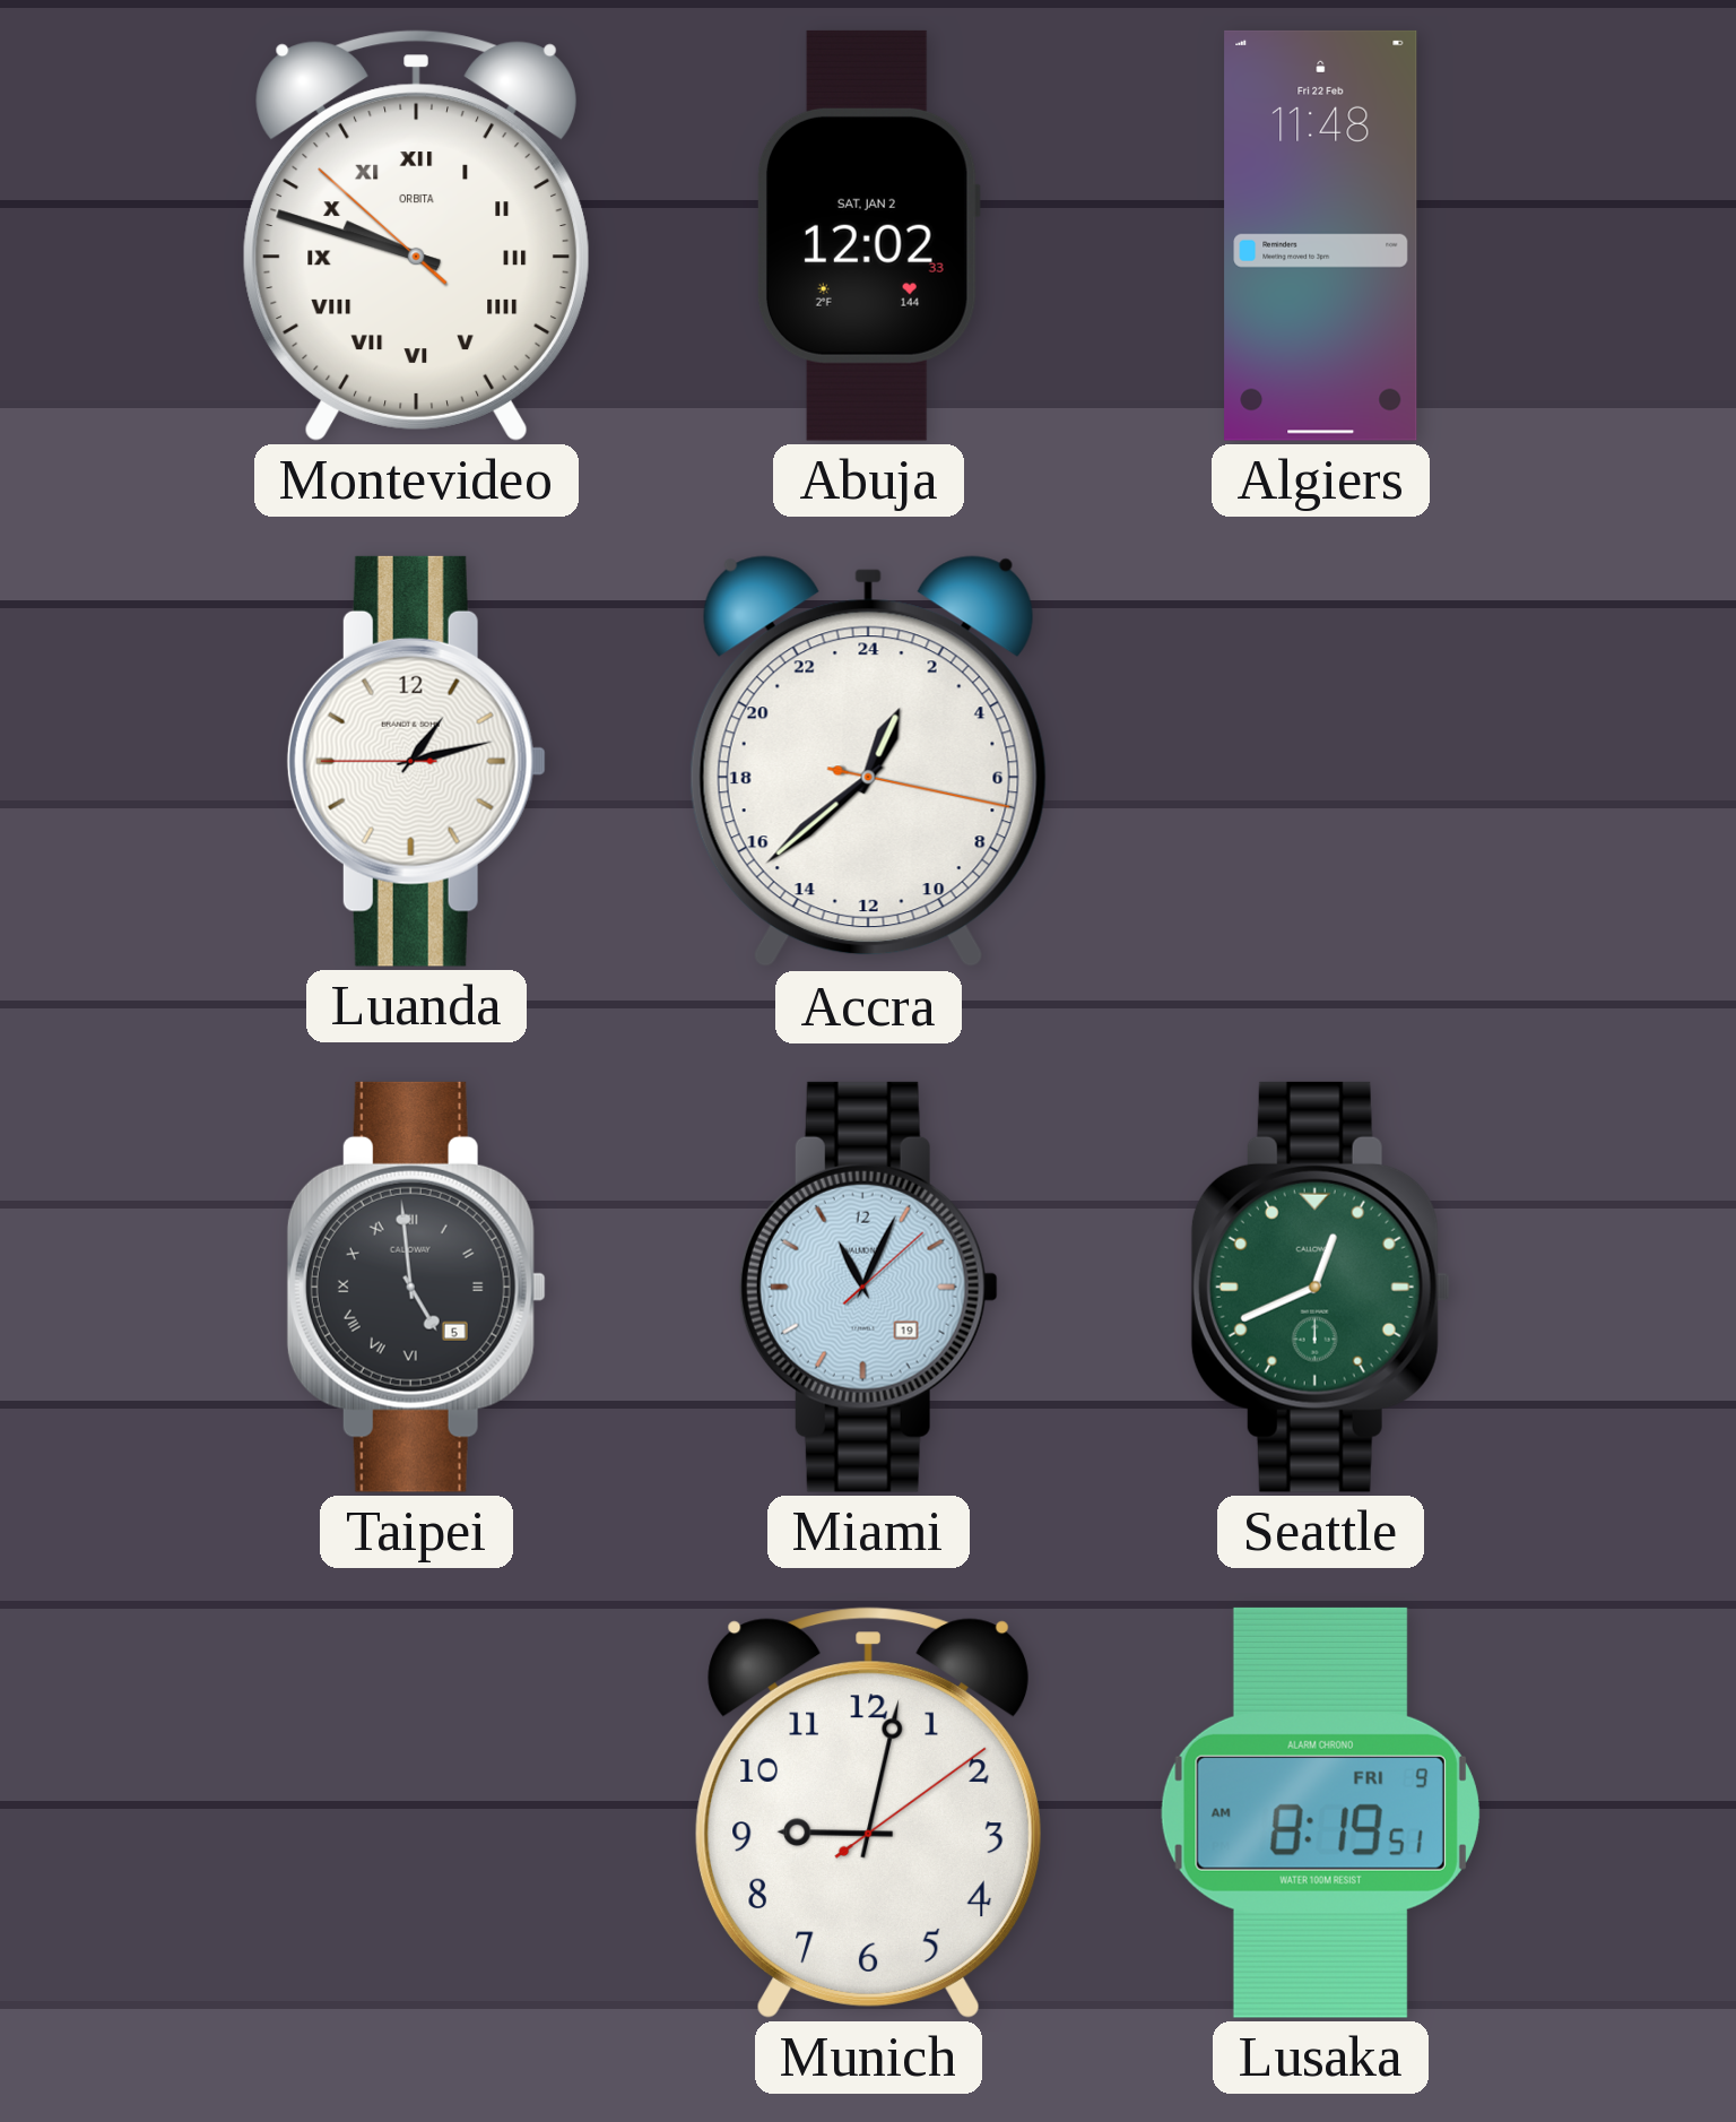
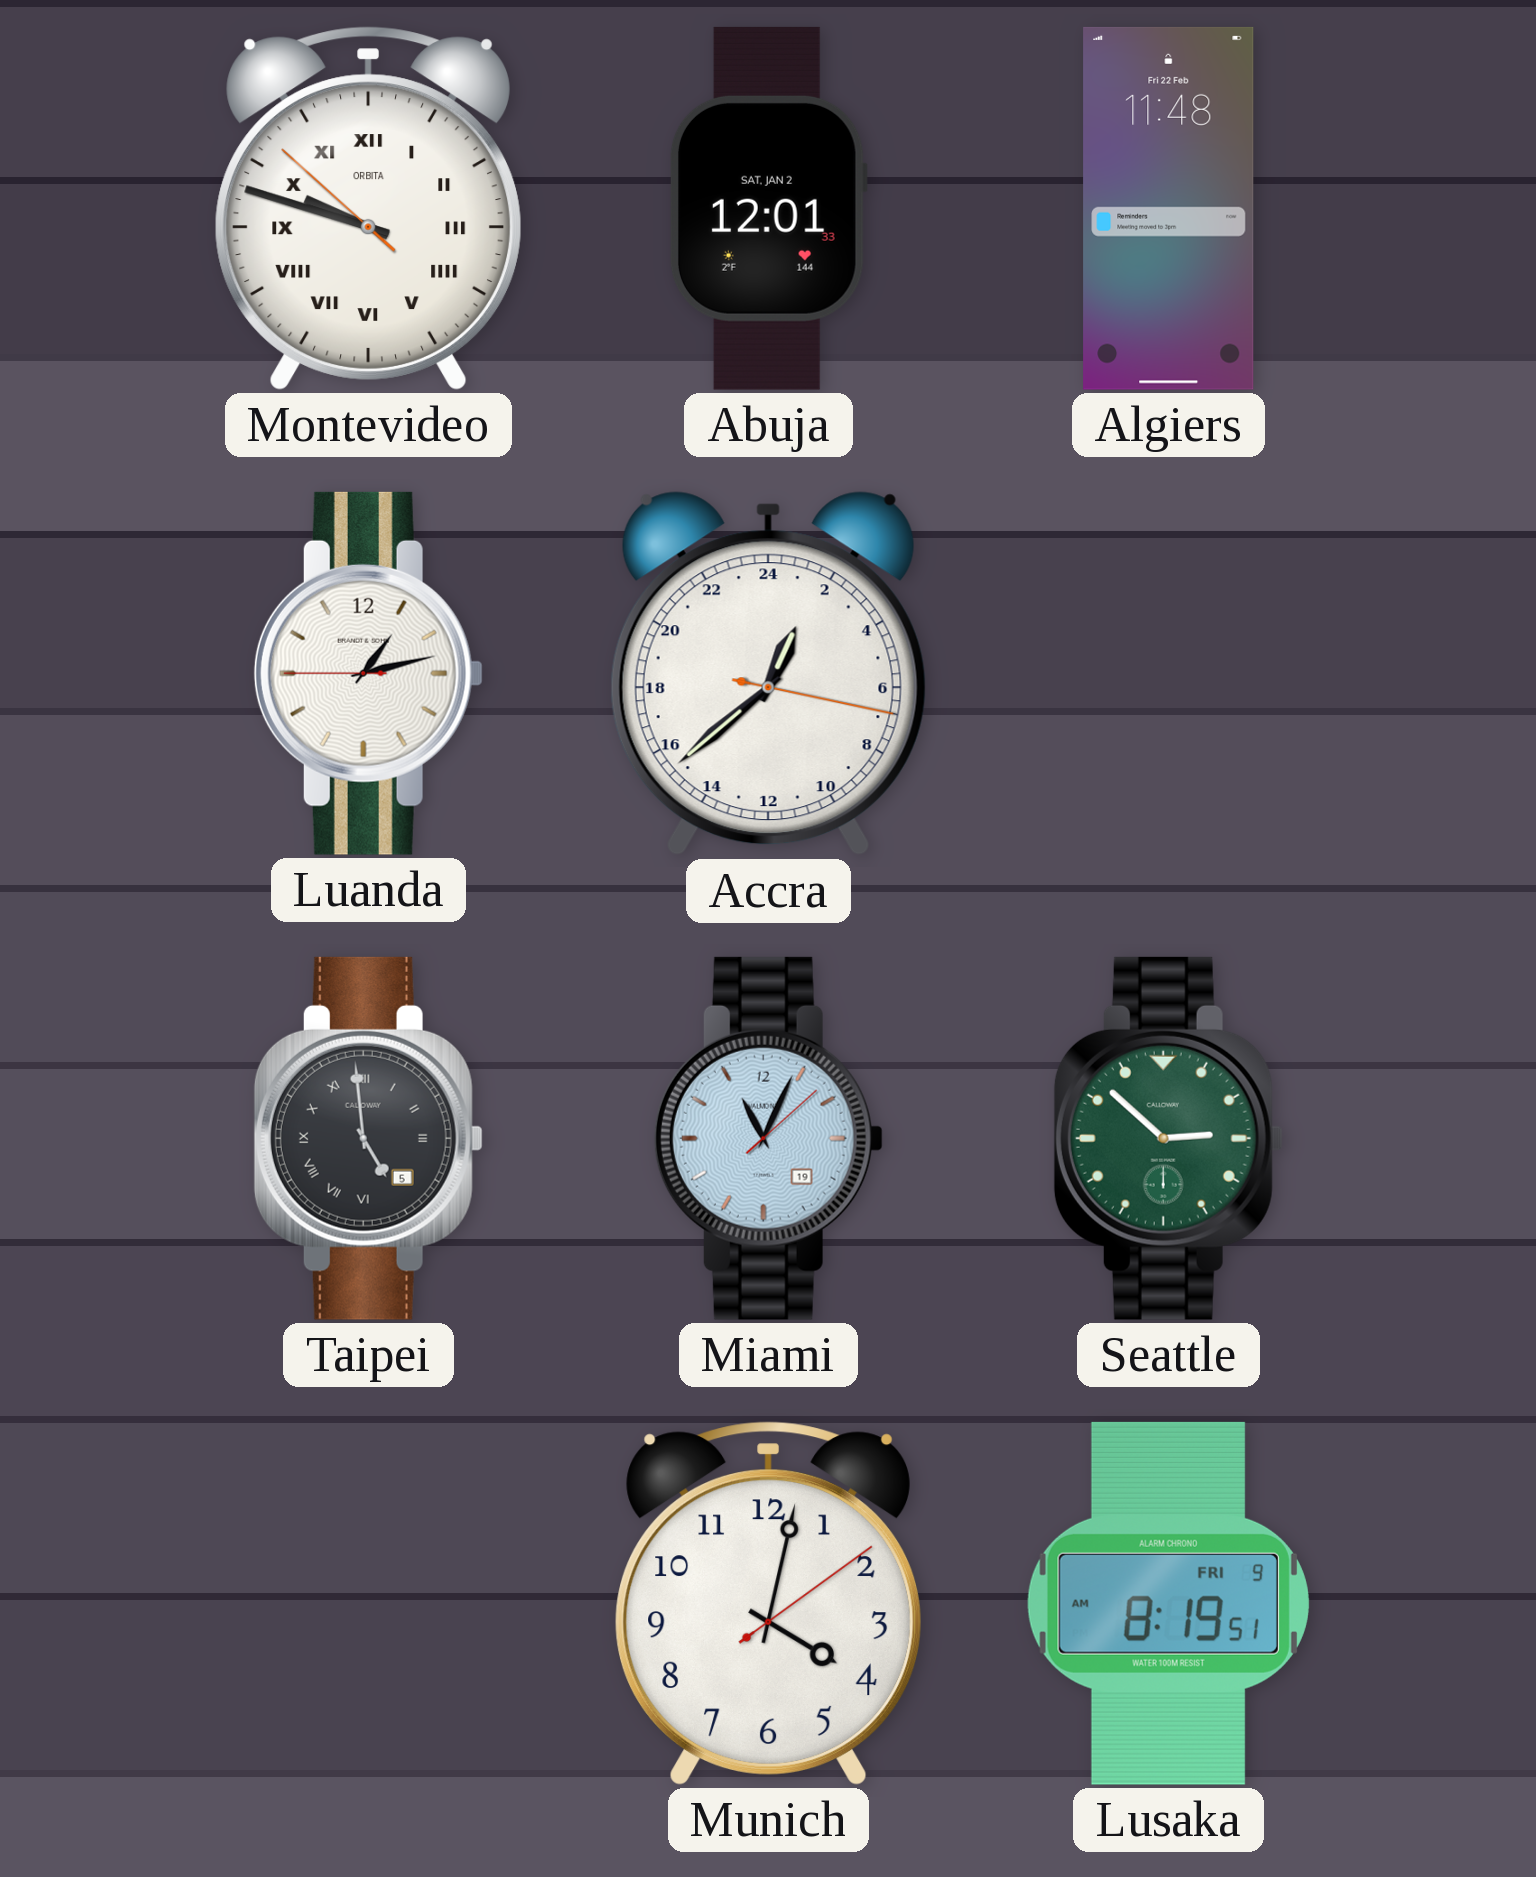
Abuja: 12:02 -> 12:01 (768, 208)
Seattle: 12:41 -> 2:52 (1168, 1138)
Munich: 9:02 -> 4:02 (768, 1603)
